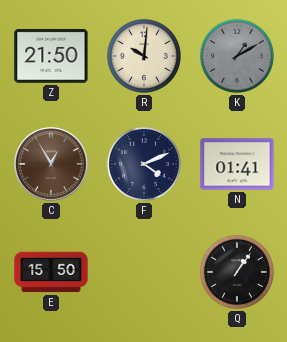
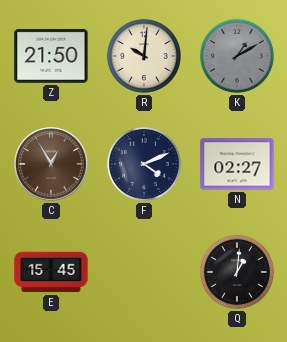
N: 01:41 -> 02:27 (237, 164)
E: 15:50 -> 15:45 (51, 272)
Q: 1:06 -> 1:01 (237, 272)
